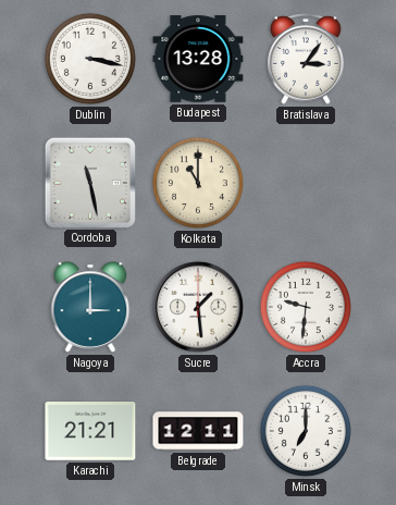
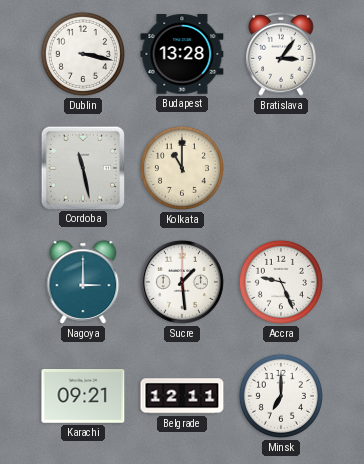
Accra: 9:31 -> 9:26 (281, 282)
Karachi: 21:21 -> 09:21 (83, 397)
